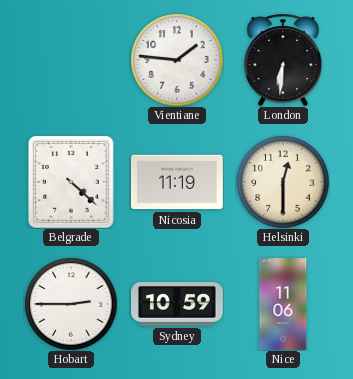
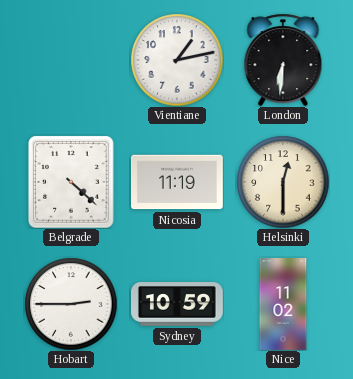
Vientiane: 1:46 -> 1:13 (177, 60)
Nice: 11:06 -> 11:02 (283, 305)
